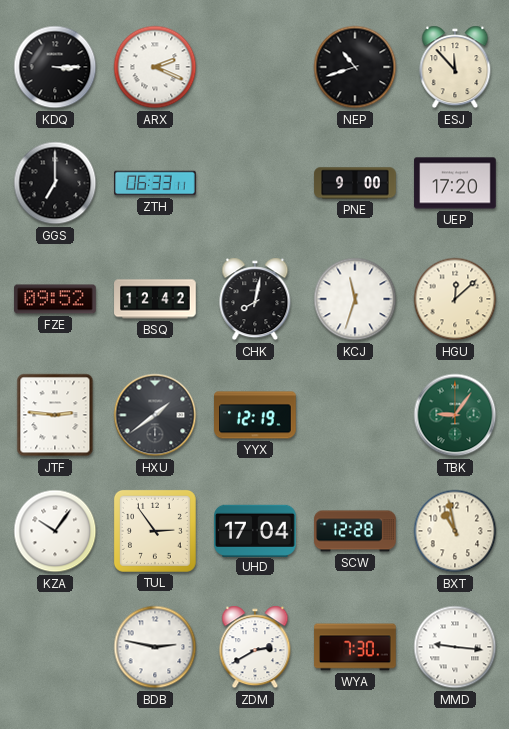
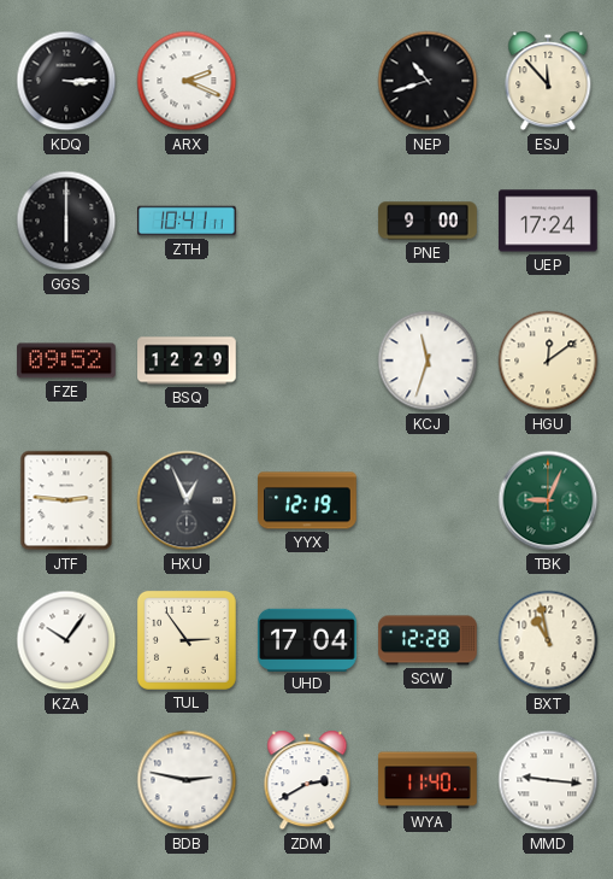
GGS: 7:00 -> 6:00 (66, 221)
ZTH: 06:33 -> 10:41 (187, 221)
UEP: 17:20 -> 17:24 (548, 221)
BSQ: 12:42 -> 12:29 (187, 361)
CHK: 8:02 -> none (255, 299)
HGU: 12:08 -> 12:09 (548, 361)
HXU: 1:39 -> 12:56 (187, 500)
TBK: 9:06 -> 9:04 (548, 500)
WYA: 7:30 -> 11:40 (428, 780)
